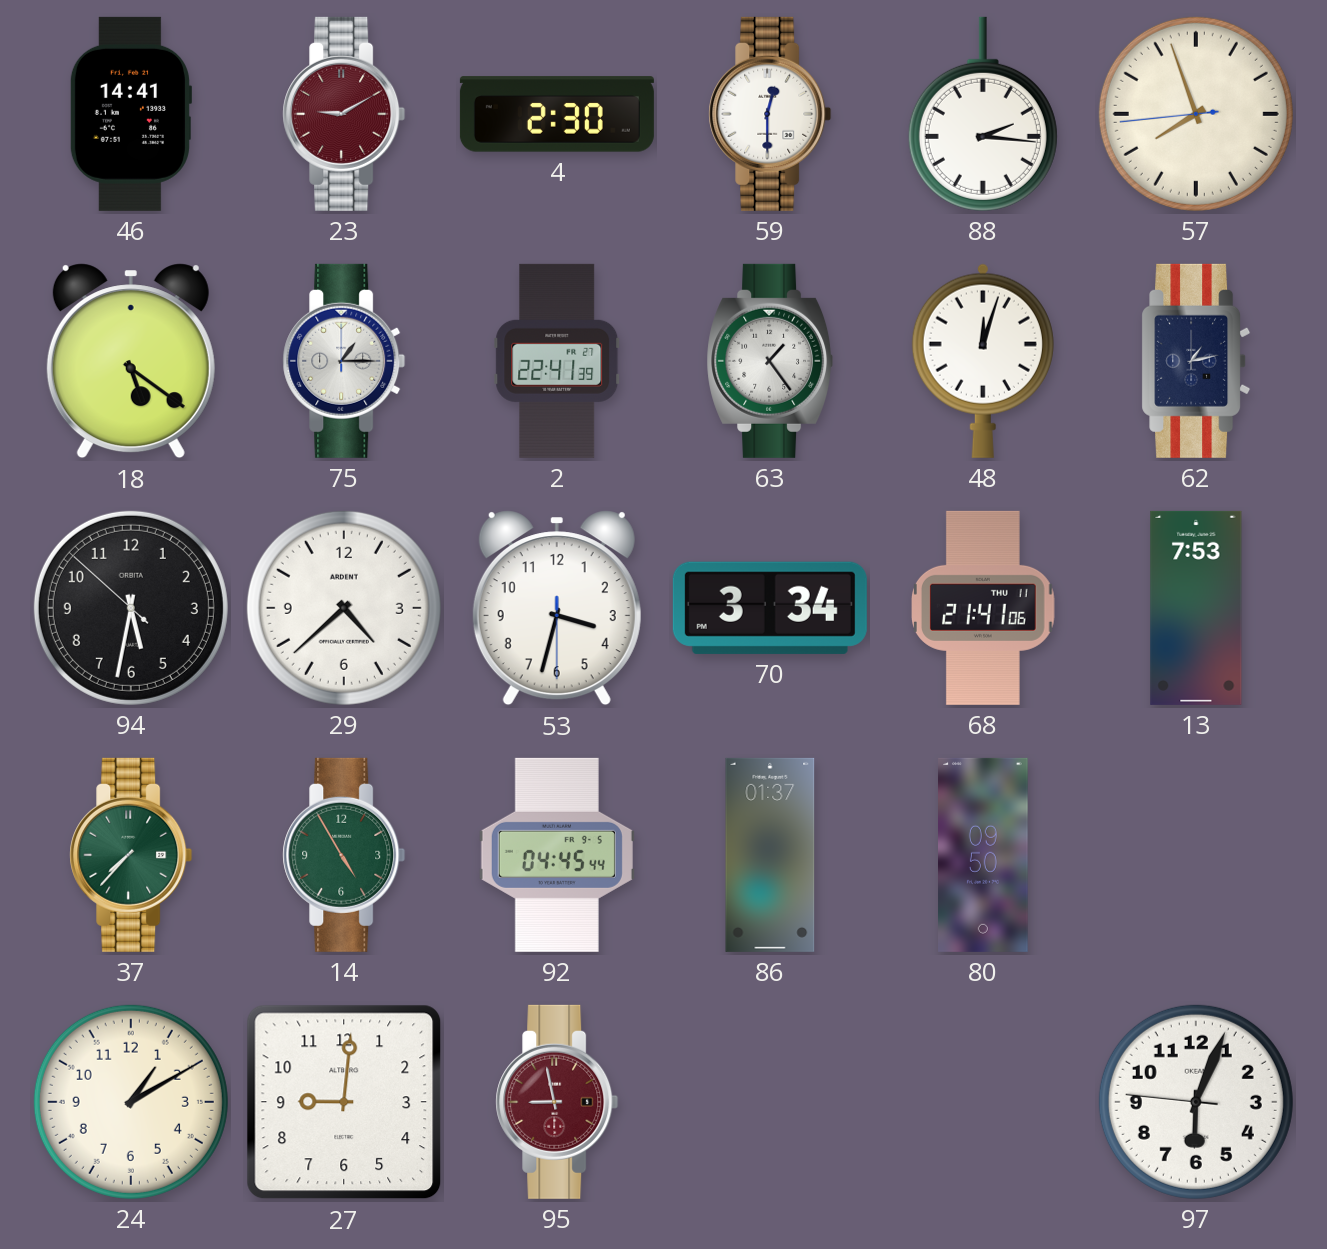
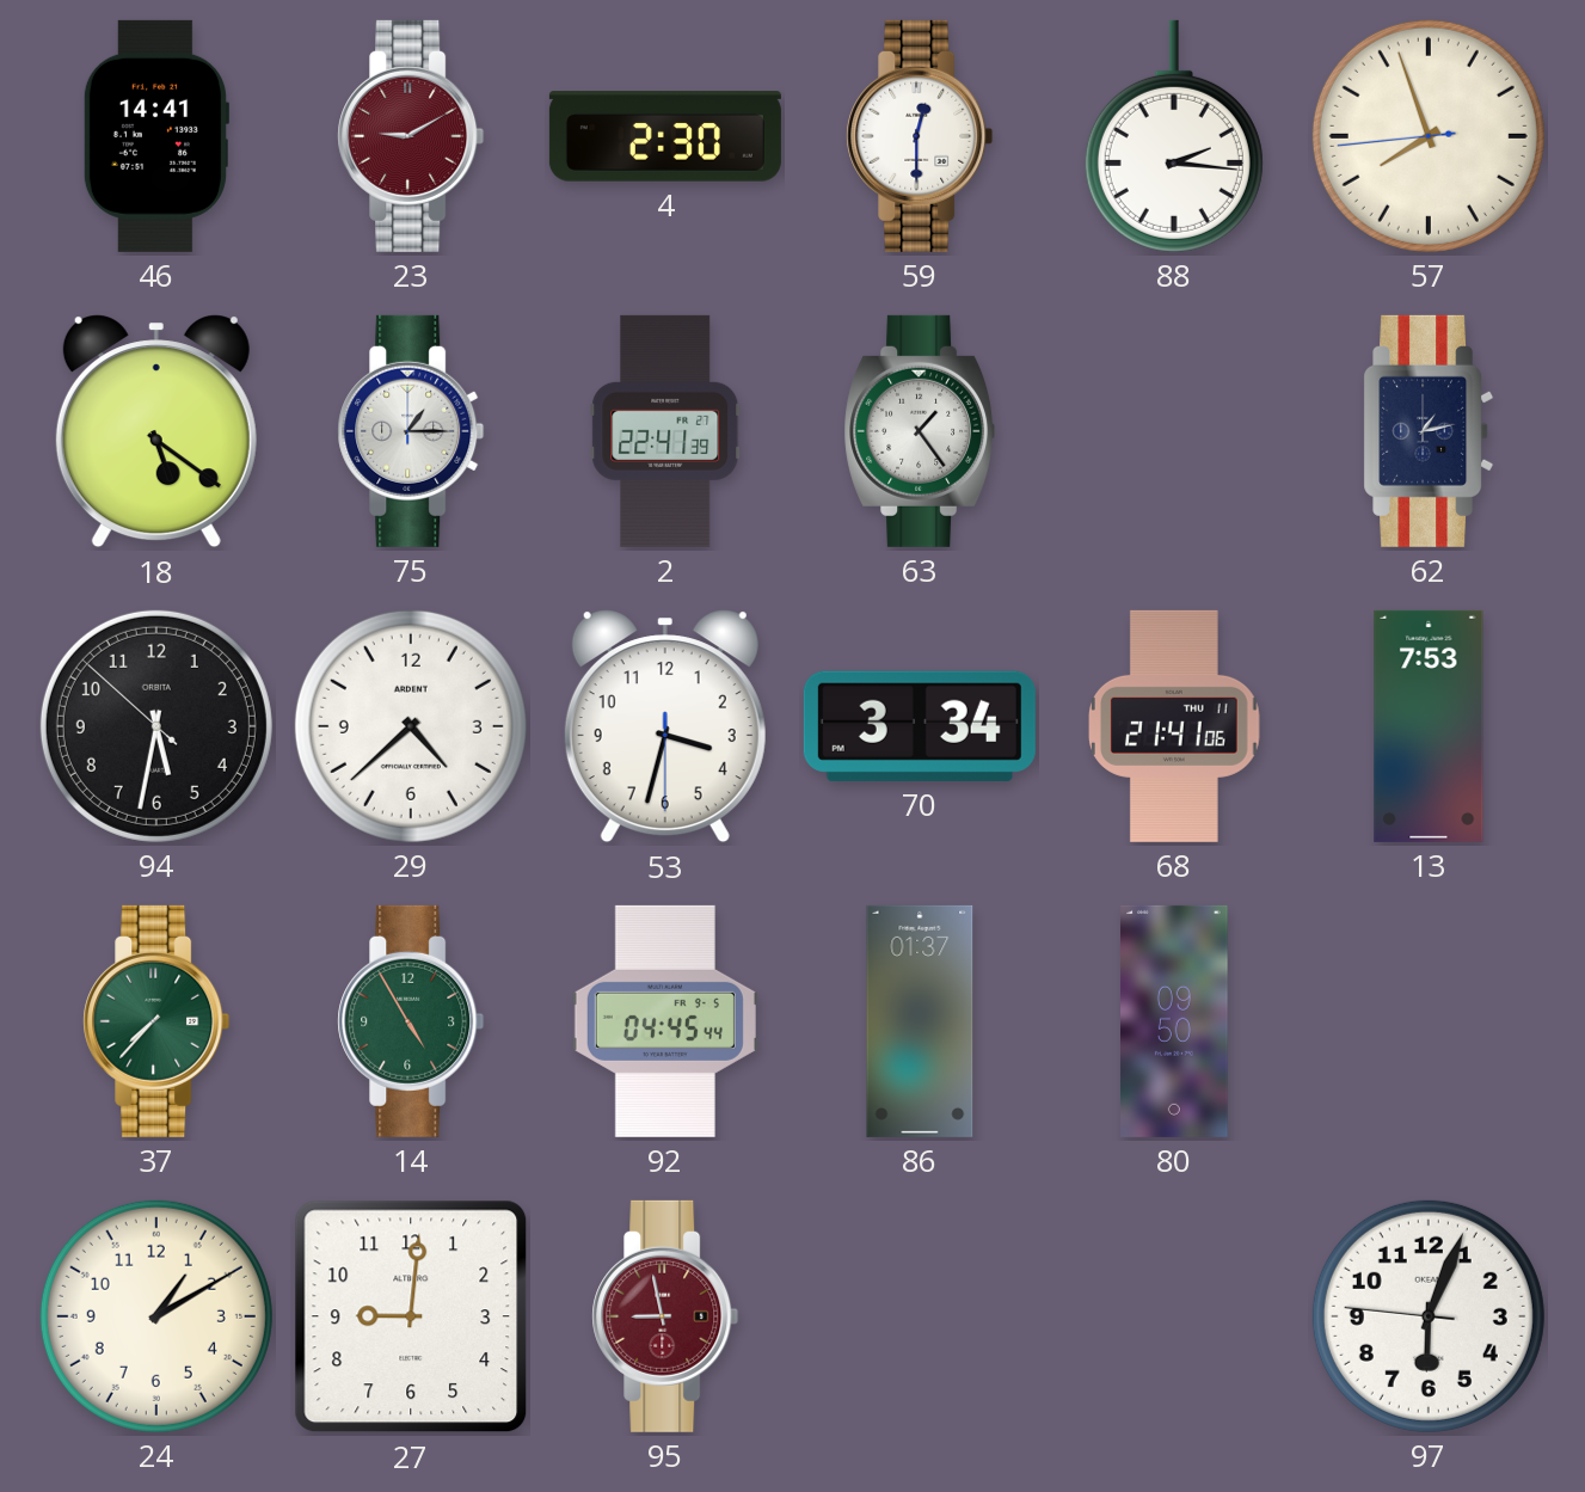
48: 12:03 -> none (983, 361)
